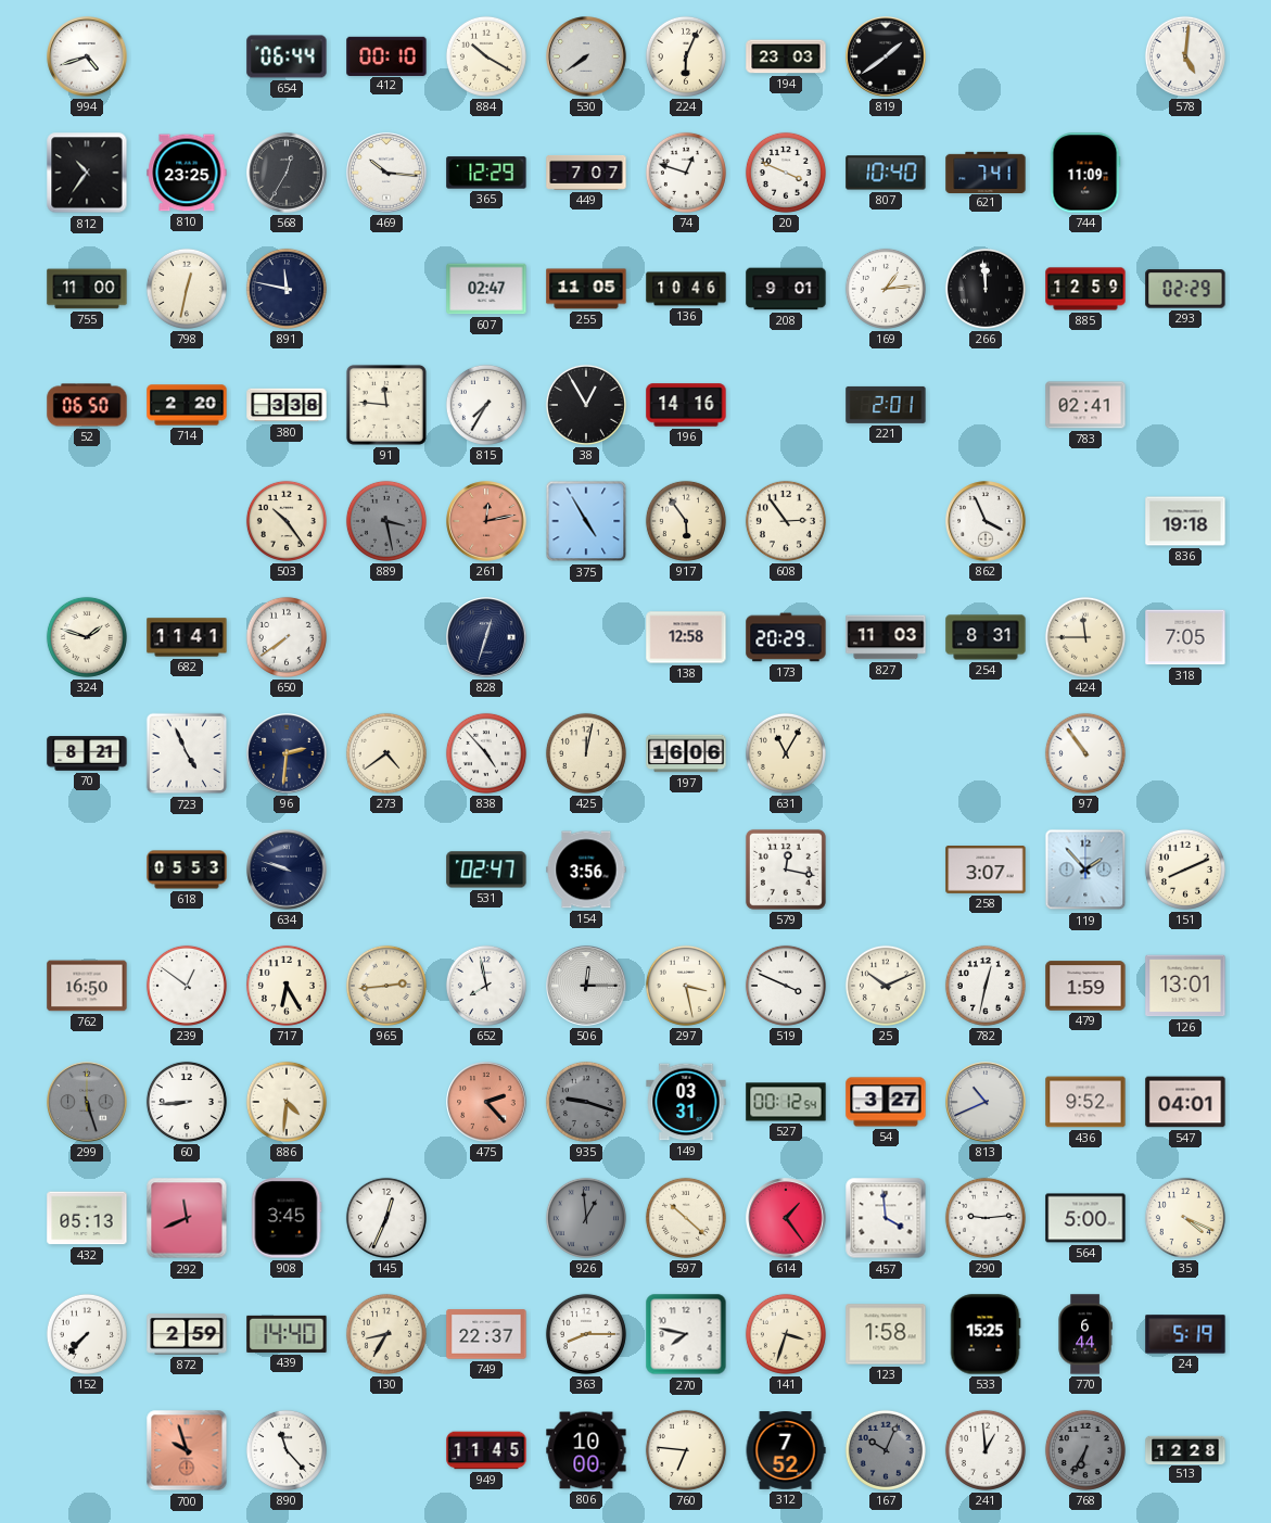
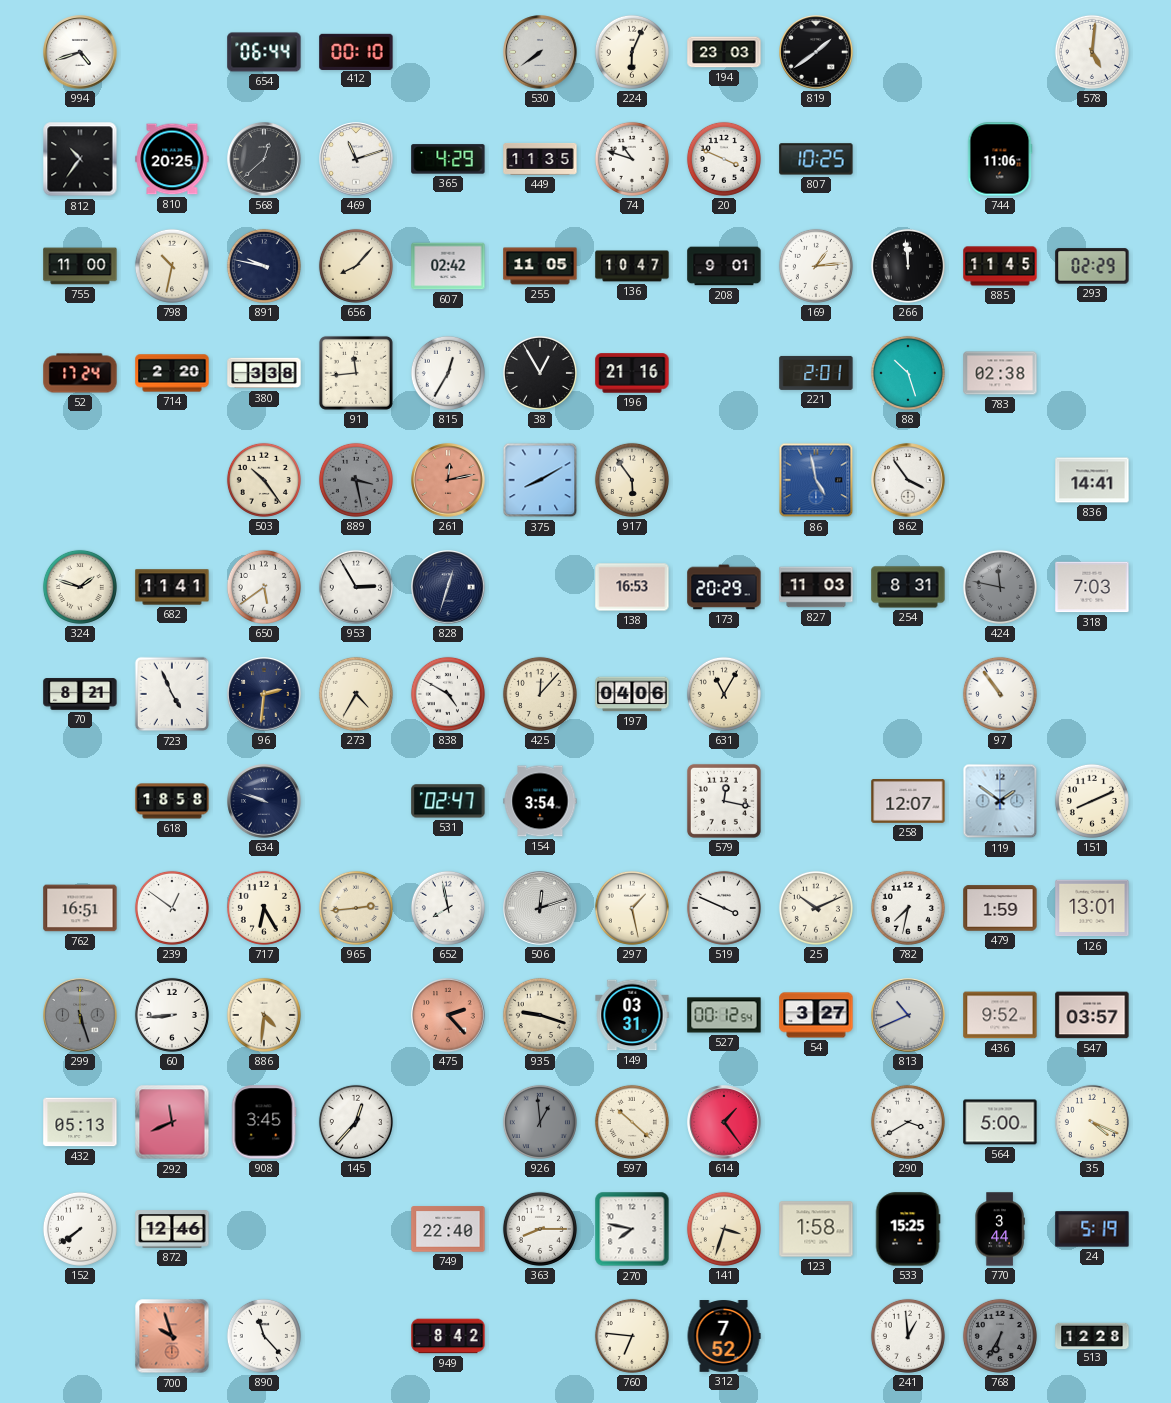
884: 10:20 -> none (486, 56)
810: 23:25 -> 20:25 (172, 159)
568: 12:35 -> 12:38 (264, 159)
469: 10:16 -> 11:12 (356, 159)
365: 12:29 -> 4:29 (448, 159)
449: 7:07 -> 11:35 (540, 159)
74: 12:48 -> 10:48 (632, 159)
807: 10:40 -> 10:25 (816, 159)
621: 7:41 -> none (986, 172)
744: 11:09 -> 11:06 (1000, 159)
798: 12:32 -> 10:32 (172, 266)
891: 11:47 -> 9:47 (264, 266)
656: none -> 8:07 (356, 266)
607: 02:47 -> 02:42 (448, 266)
136: 10:46 -> 10:47 (632, 266)
885: 12:59 -> 11:45 (1000, 266)
52: 06:50 -> 17:24 (80, 373)
91: 11:46 -> 11:44 (356, 373)
815: 7:35 -> 12:35 (448, 373)
196: 14:16 -> 21:16 (632, 373)
88: none -> 10:27 (908, 373)
783: 02:41 -> 02:38 (1000, 373)
375: 4:55 -> 8:10 (540, 480)
608: 2:54 -> none (786, 521)
86: none -> 4:58 (816, 480)
862: 3:56 -> 3:54 (908, 480)
836: 19:18 -> 14:41 (1092, 480)
650: 7:39 -> 5:39 (264, 587)
953: none -> 2:55 (356, 587)
138: 12:58 -> 16:53 (632, 587)
424: 11:45 -> 11:47 (1000, 587)
424 dial: cream -> grey (1000, 587)
318: 7:05 -> 7:03 (1092, 587)
273: 4:39 -> 4:35 (356, 694)
838: 4:53 -> 4:50 (448, 694)
425: 12:02 -> 12:07 (540, 694)
197: 16:06 -> 04:06 (632, 694)
618: 05:53 -> 18:58 (172, 801)
154: 3:56 -> 3:54 (540, 801)
258: 3:07 -> 12:07 (908, 802)
119: 1:53 -> 1:51 (1000, 801)
762: 16:50 -> 16:51 (80, 908)
506: 12:15 -> 12:12 (540, 908)
297: 3:28 -> 1:28 (632, 908)
782: 12:32 -> 7:32 (908, 908)
935 dial: grey -> cream (540, 1015)
547: 04:01 -> 03:57 (1092, 1015)
145: 12:34 -> 12:37 (356, 1122)
457: 3:59 -> none (886, 1218)
290: 9:14 -> 3:40 (908, 1122)
152: 7:37 -> 7:39 (80, 1229)
872: 2:59 -> 12:46 (172, 1229)
439: 14:40 -> none (287, 1334)
130: 8:35 -> none (386, 1334)
749: 22:37 -> 22:40 (448, 1229)
770: 6:44 -> 3:44 (1000, 1229)
949: 11:45 -> 8:42 (448, 1336)
806: 10:00 -> none (586, 1450)
167: 10:04 -> none (886, 1450)
